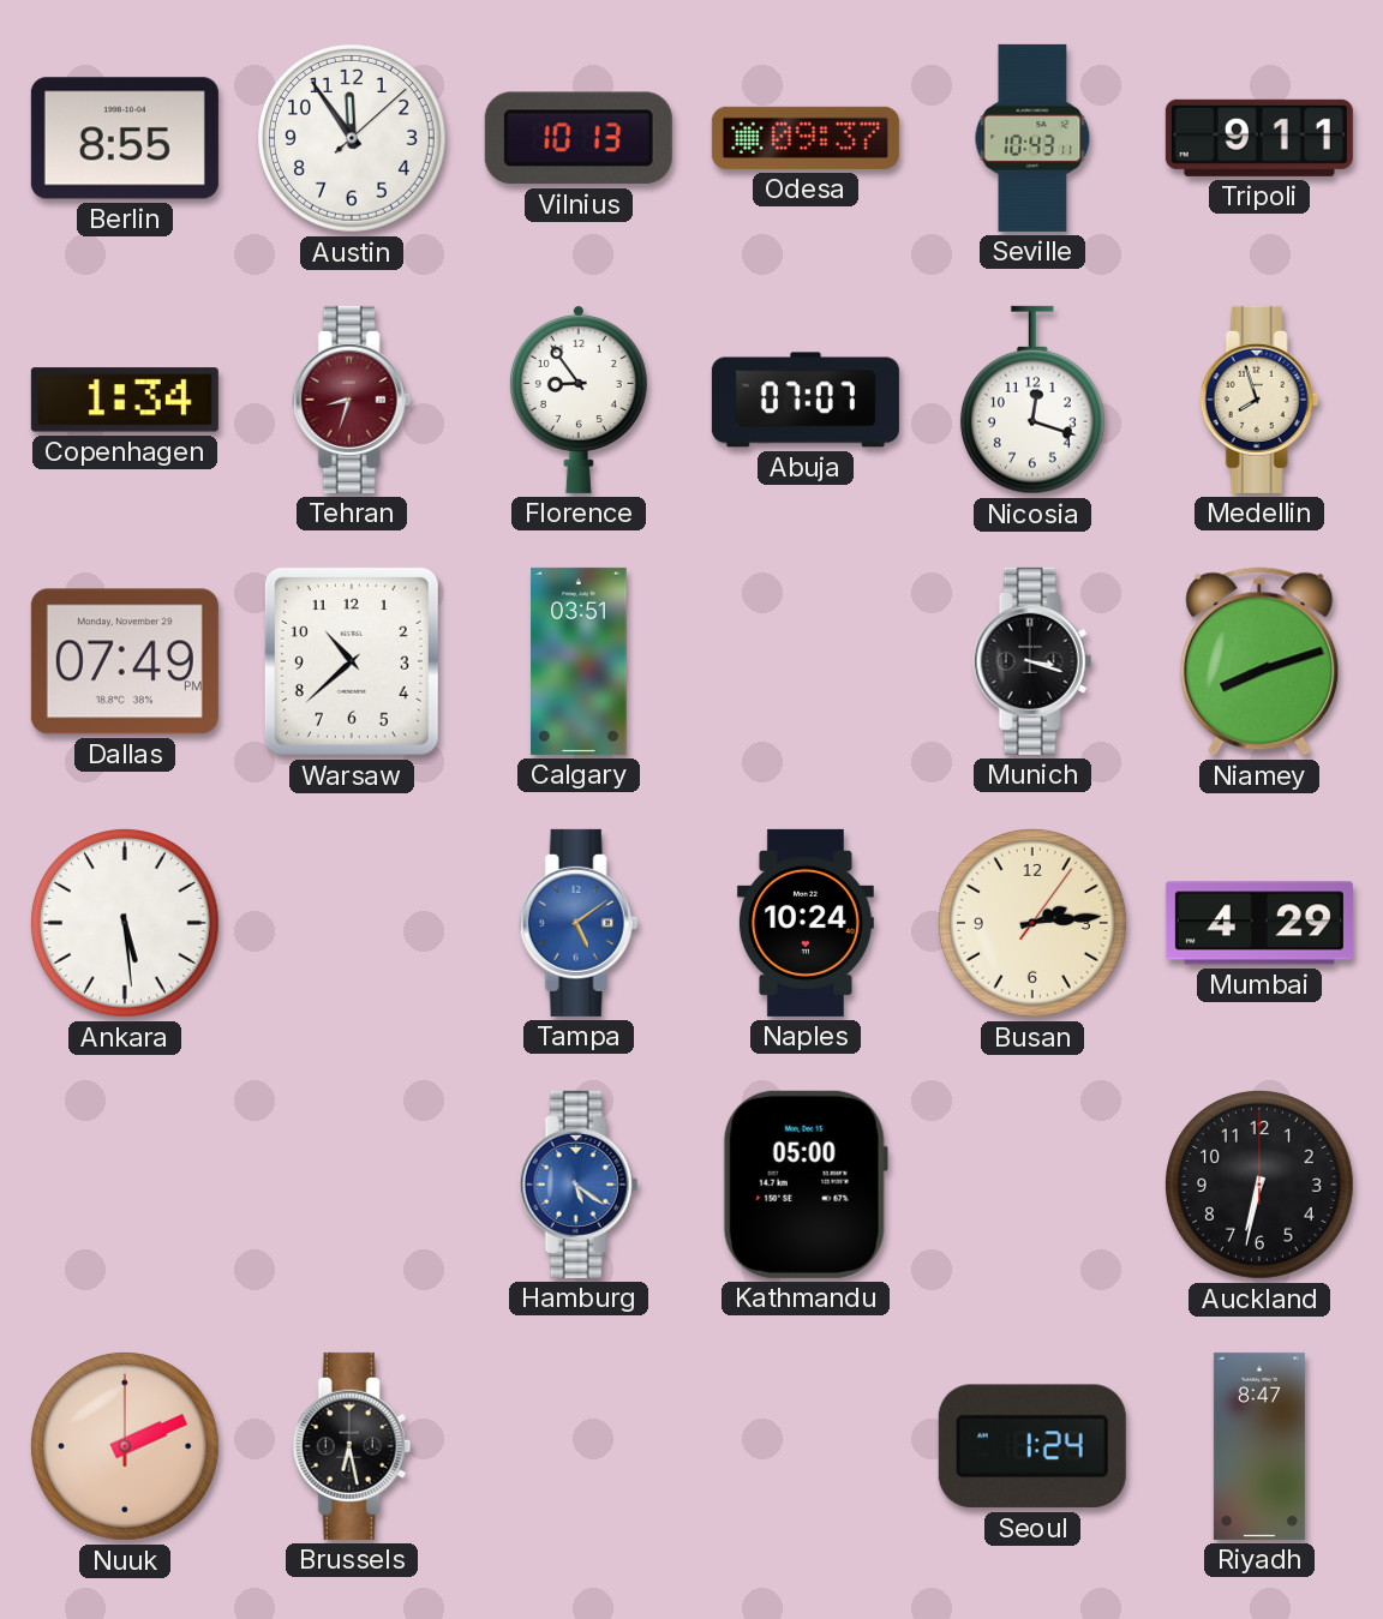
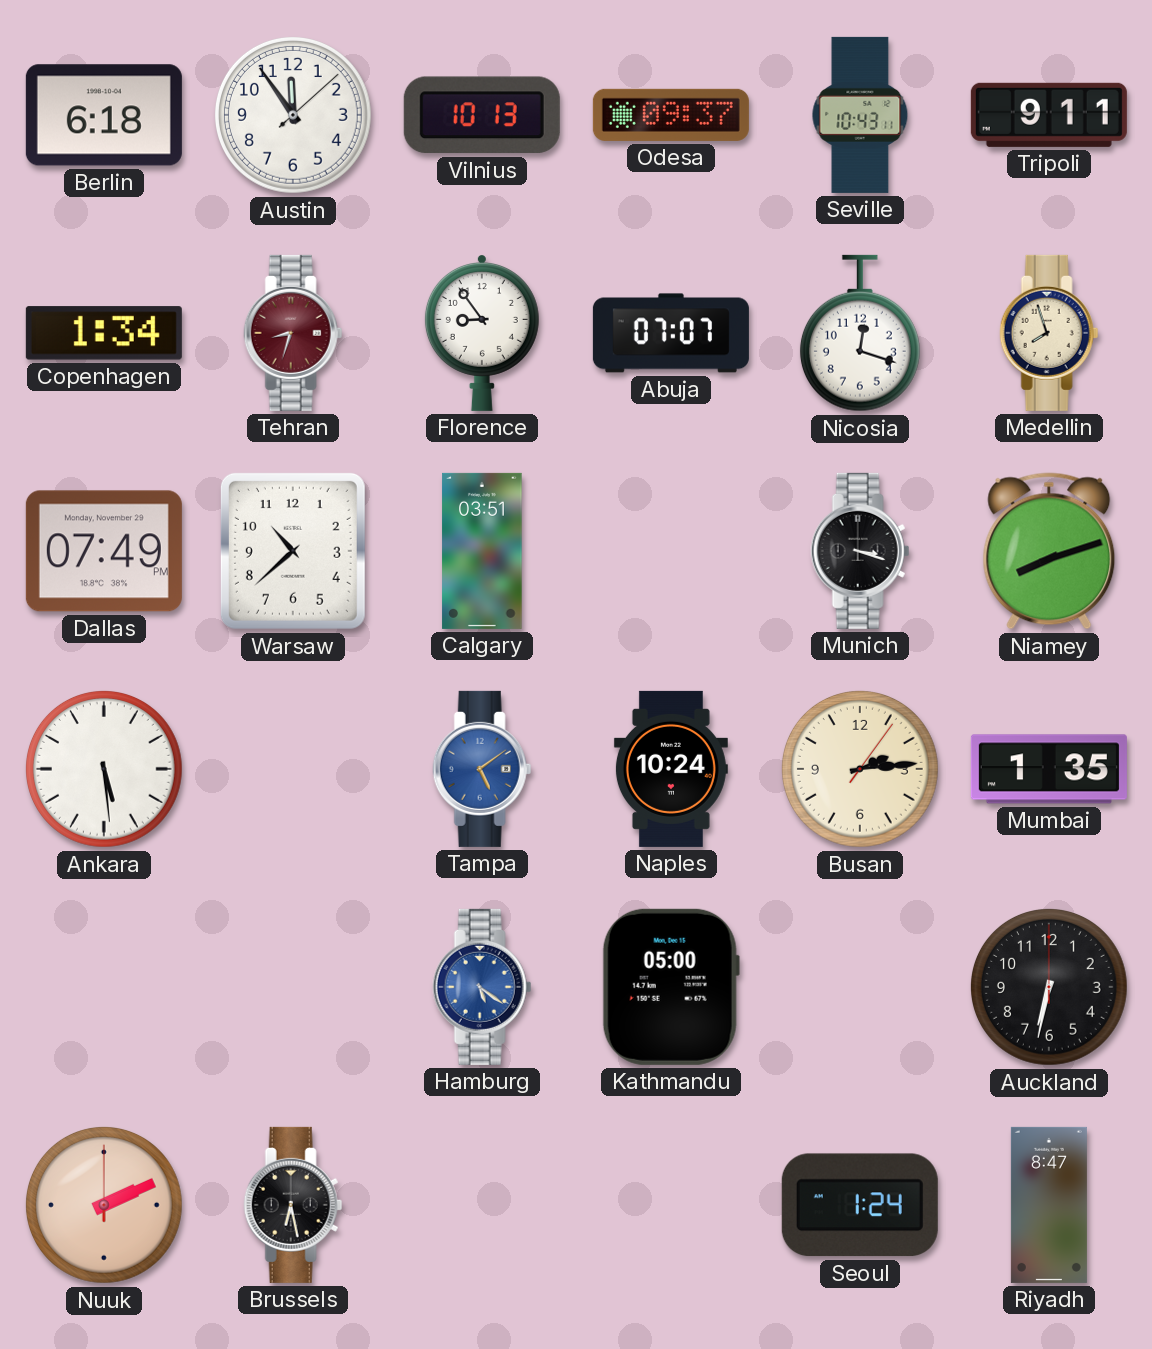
Berlin: 8:55 -> 6:18 (104, 115)
Mumbai: 4:29 -> 1:35 (1049, 769)
